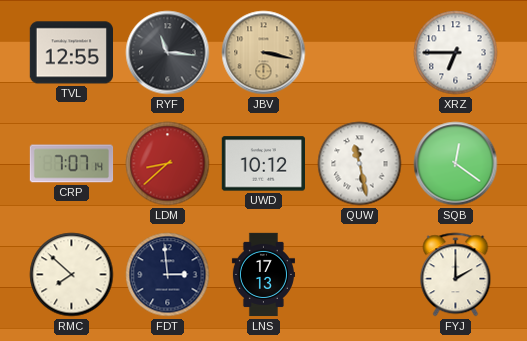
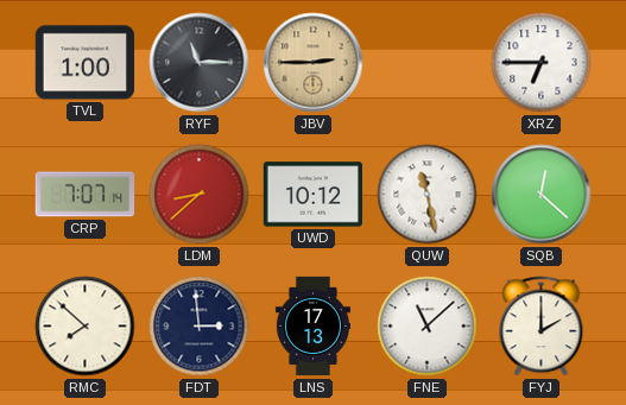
TVL: 12:55 -> 1:00 (84, 63)
RYF: 11:16 -> 11:15 (200, 63)
JBV: 3:17 -> 2:45 (314, 63)
SQB: 12:21 -> 12:22 (542, 195)
FNE: none -> 11:08 (428, 327)
